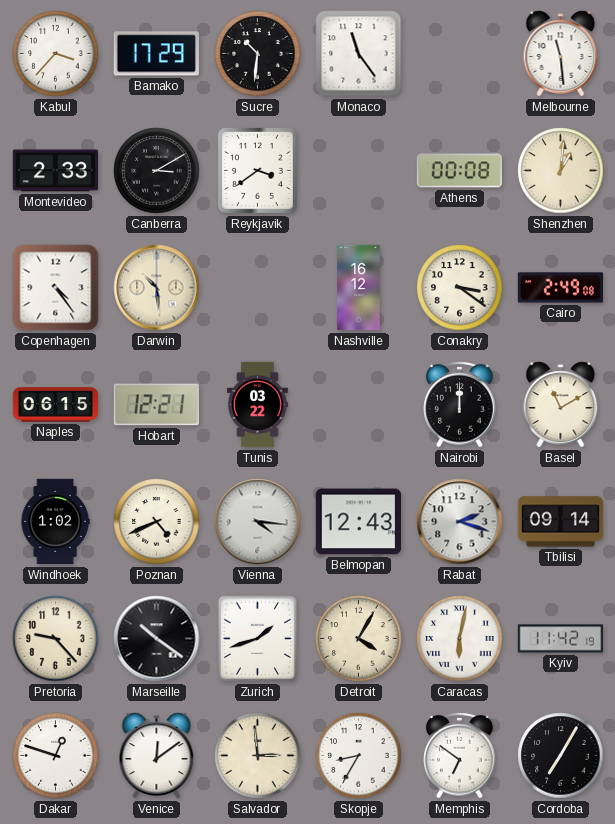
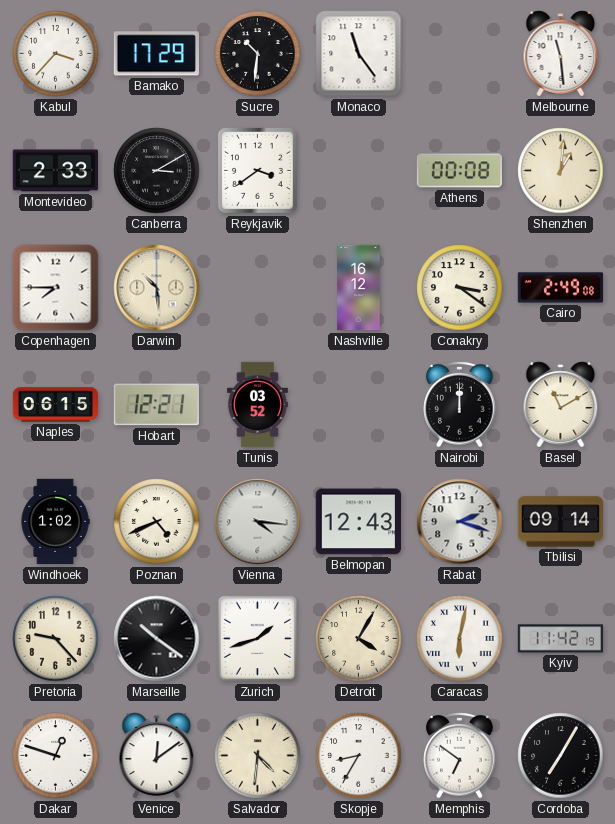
Copenhagen: 4:24 -> 7:45 (56, 288)
Tunis: 03:22 -> 03:52 (257, 405)
Salvador: 2:59 -> 4:31 (258, 756)
